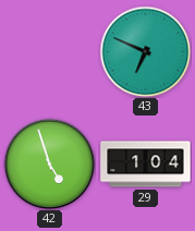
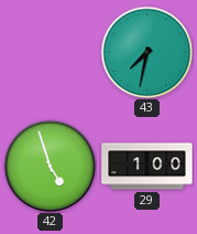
43: 6:49 -> 7:32 (146, 52)
29: 1:04 -> 1:00 (147, 167)
